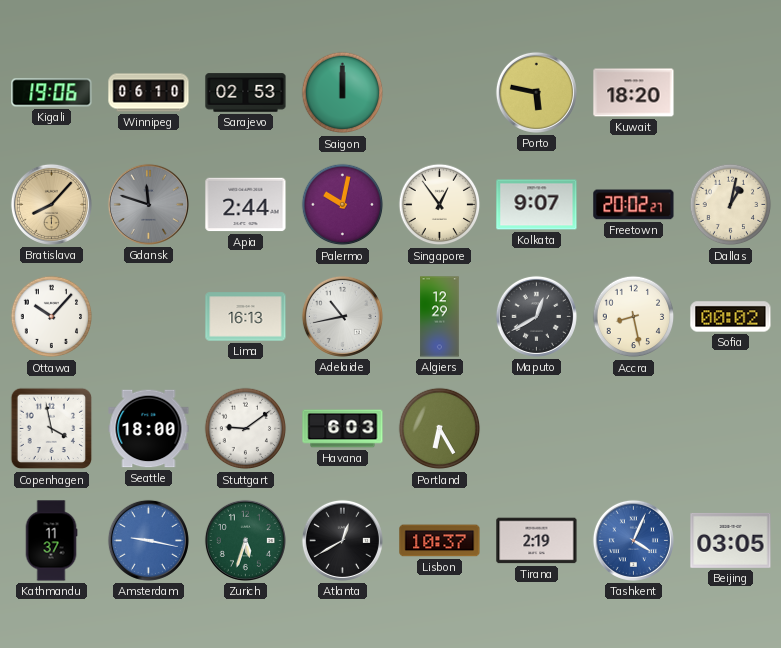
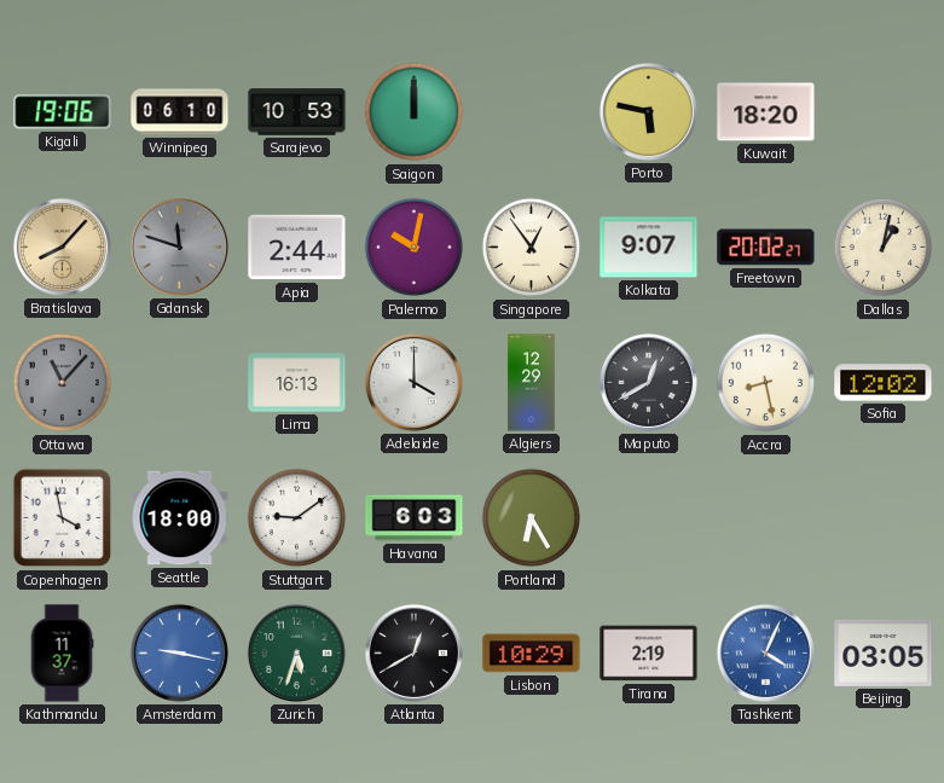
Sarajevo: 02:53 -> 10:53 (297, 112)
Ottawa: 10:07 -> 11:07 (63, 383)
Ottawa dial: white -> grey (63, 383)
Adelaide: 10:43 -> 4:00 (413, 382)
Sofia: 00:02 -> 12:02 (884, 383)
Lisbon: 10:37 -> 10:29 (532, 654)
